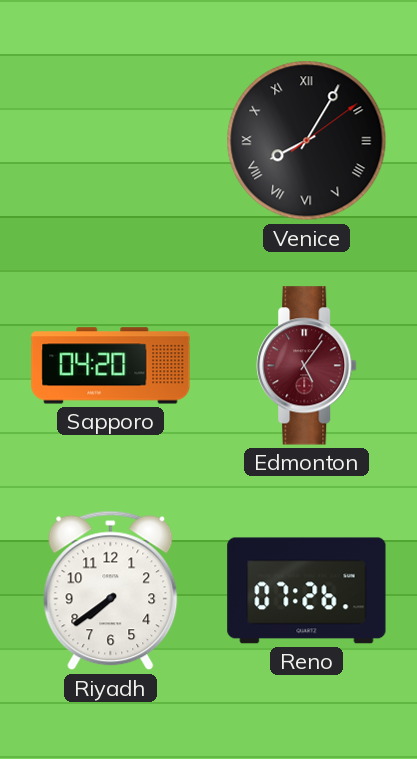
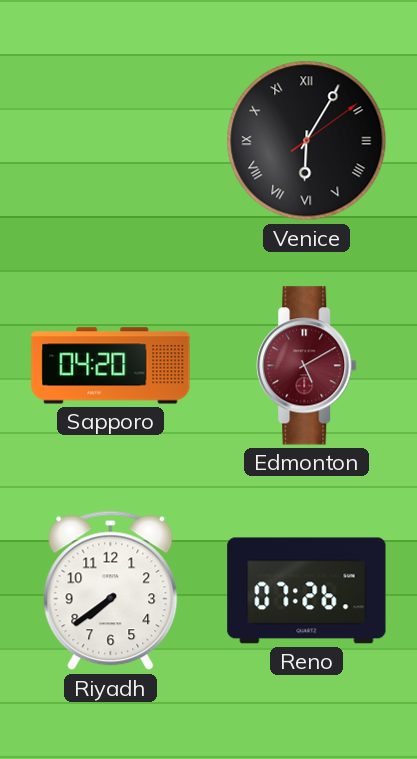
Venice: 8:05 -> 6:05 (307, 141)
Edmonton: 5:06 -> 5:10 (307, 366)
